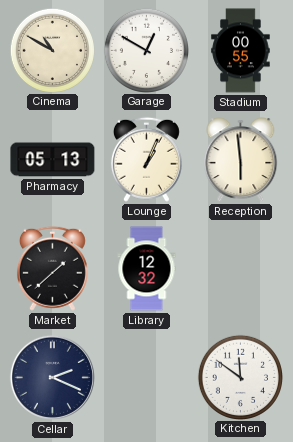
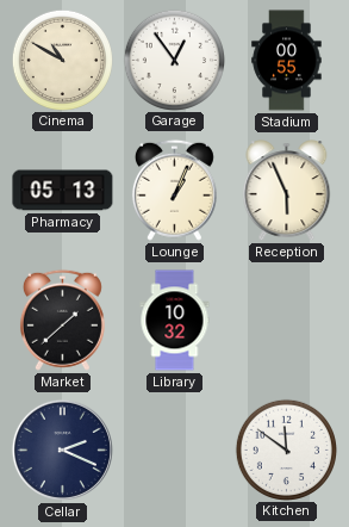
Garage: 12:50 -> 12:54 (174, 60)
Reception: 5:59 -> 5:56 (287, 191)
Library: 12:32 -> 10:32 (175, 321)
